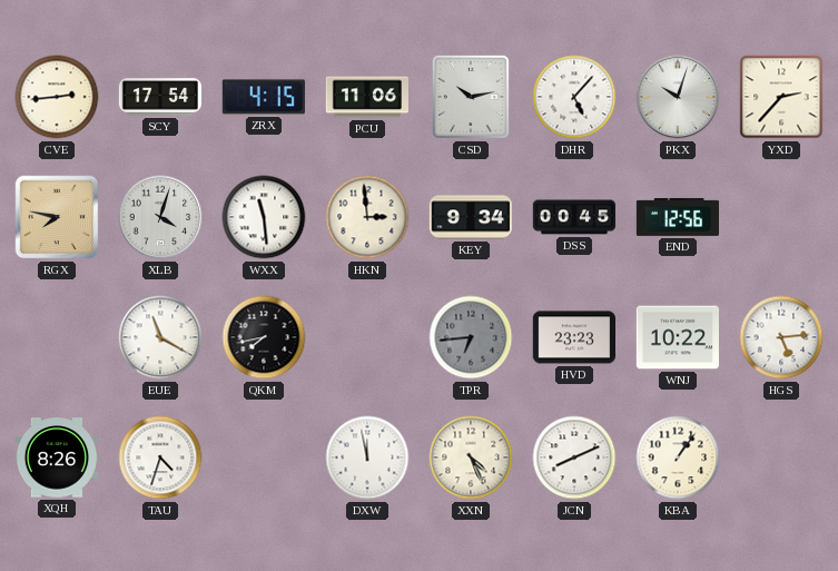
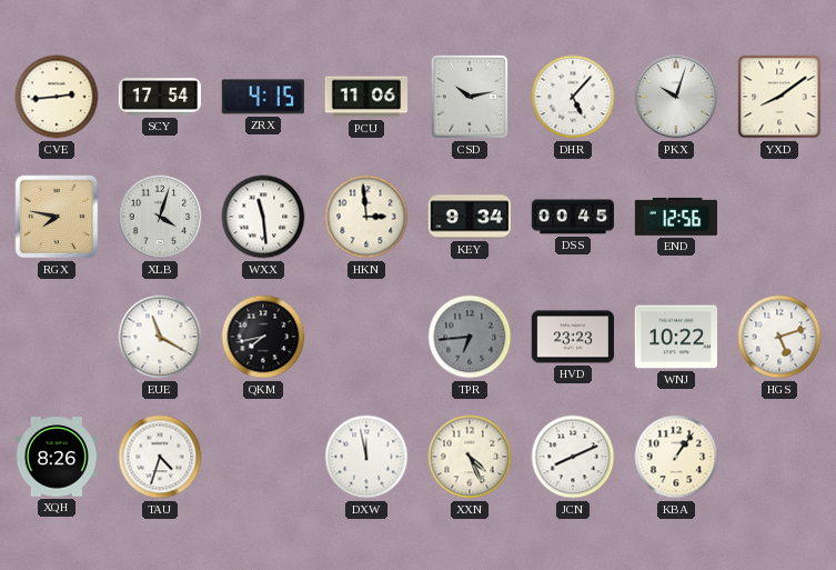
YXD: 2:37 -> 8:09 (779, 97)
HGS: 5:14 -> 5:12 (779, 337)
